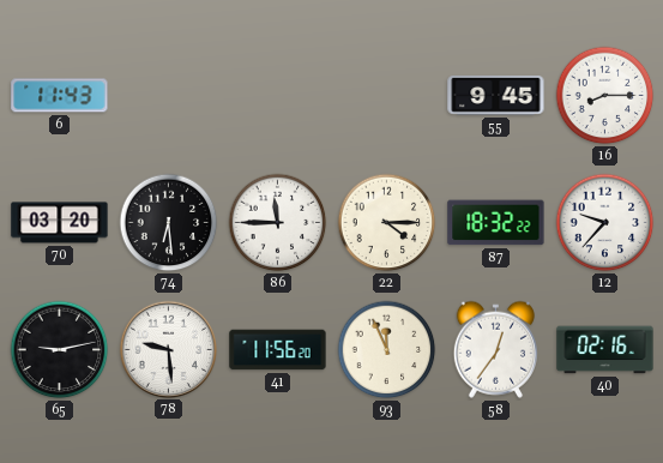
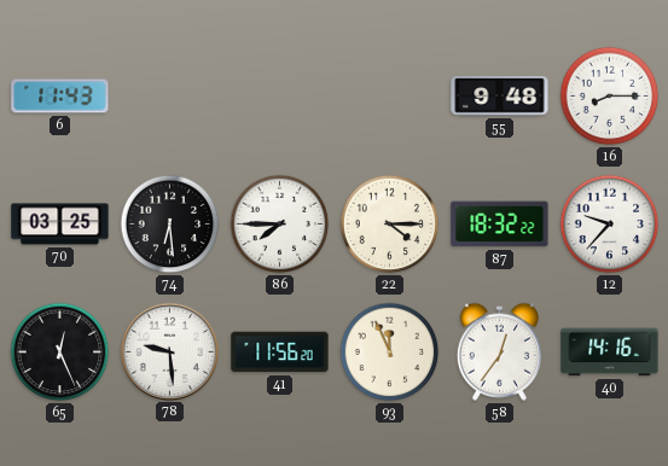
55: 9:45 -> 9:48 (500, 97)
70: 03:20 -> 03:25 (60, 225)
86: 11:45 -> 7:45 (280, 225)
65: 9:13 -> 12:26 (60, 353)
40: 02:16 -> 14:16 (610, 353)
